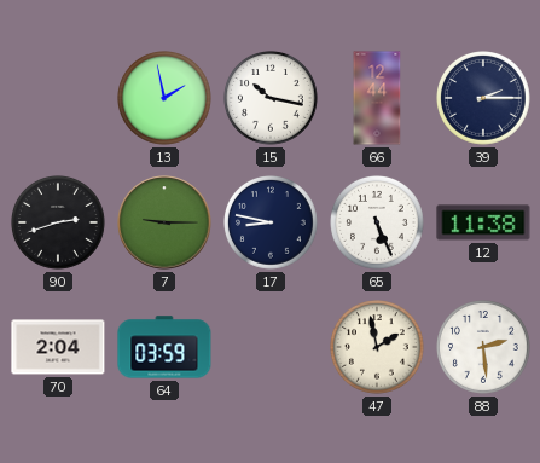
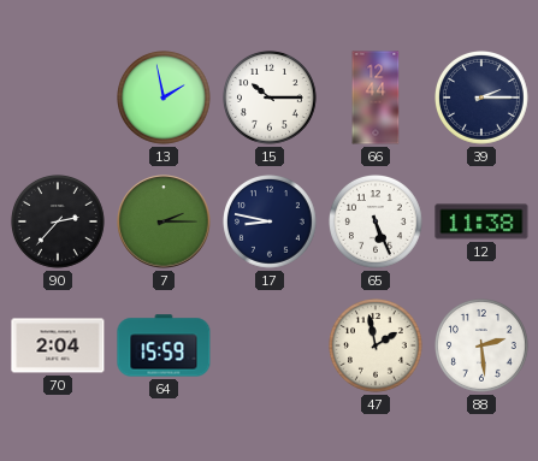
15: 10:17 -> 10:15 (271, 99)
90: 2:42 -> 2:37 (59, 223)
7: 9:15 -> 2:15 (164, 221)
64: 03:59 -> 15:59 (164, 345)
